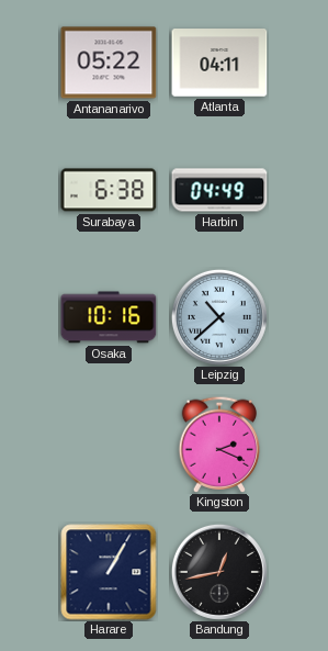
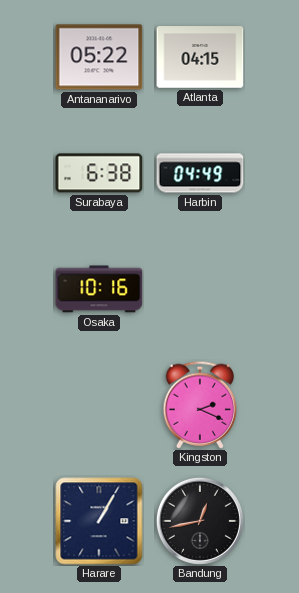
Atlanta: 04:11 -> 04:15 (200, 57)
Leipzig: 10:38 -> none (219, 317)
